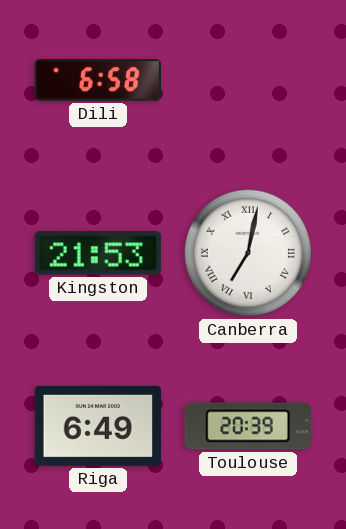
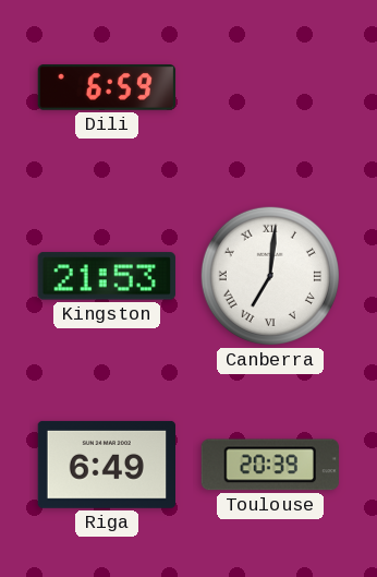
Dili: 6:58 -> 6:59 (107, 87)
Canberra: 7:02 -> 7:01 (270, 276)
